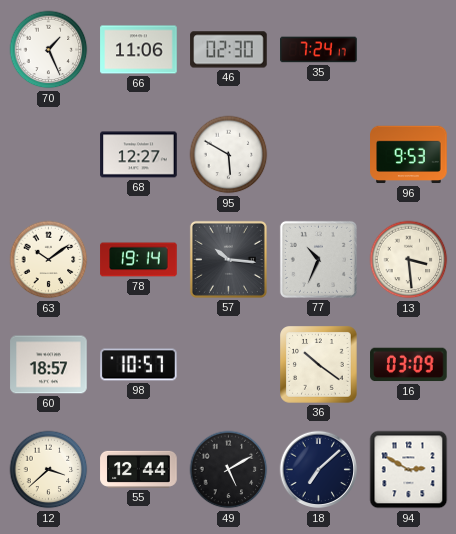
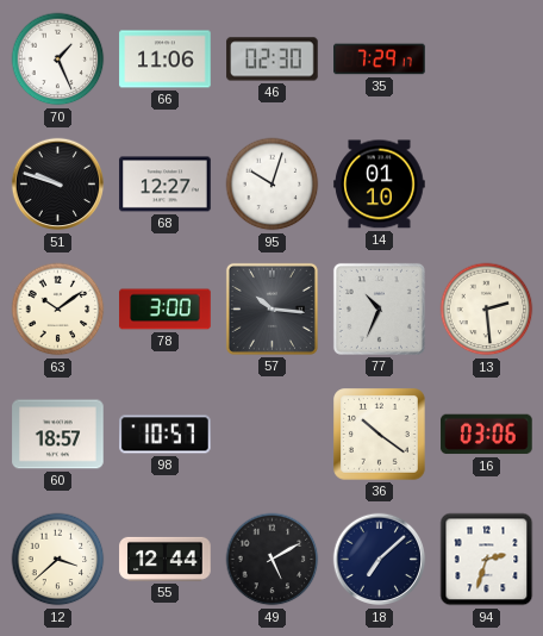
35: 7:24 -> 7:29 (380, 60)
51: none -> 9:48 (58, 185)
95: 5:50 -> 10:03 (273, 185)
14: none -> 01:10 (380, 185)
96: 9:53 -> none (409, 155)
78: 19:14 -> 3:00 (166, 310)
13: 3:29 -> 2:29 (487, 310)
16: 03:09 -> 03:06 (487, 435)
94: 2:50 -> 2:33 (487, 560)
